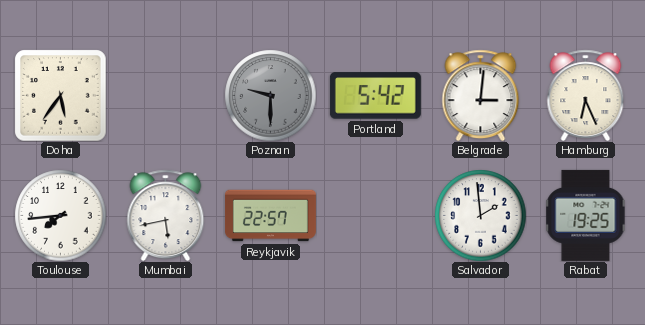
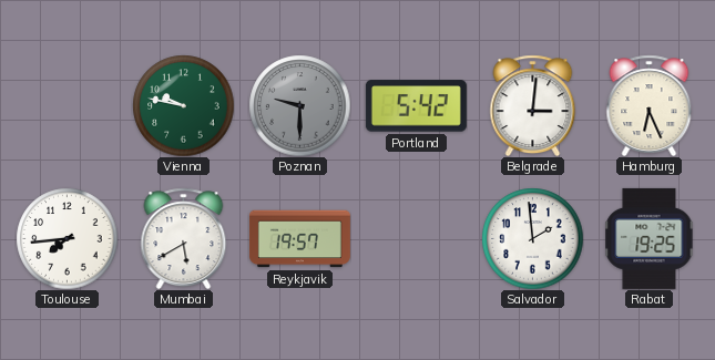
Doha: 5:36 -> none (60, 95)
Vienna: none -> 9:47 (183, 105)
Mumbai: 5:43 -> 5:40 (184, 238)
Reykjavik: 22:57 -> 19:57 (299, 239)
